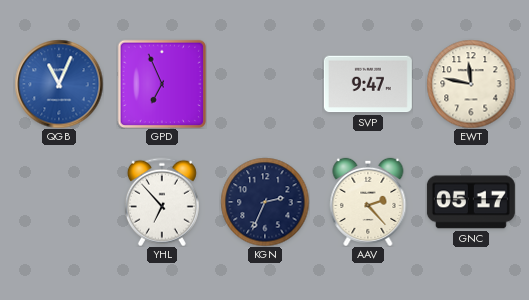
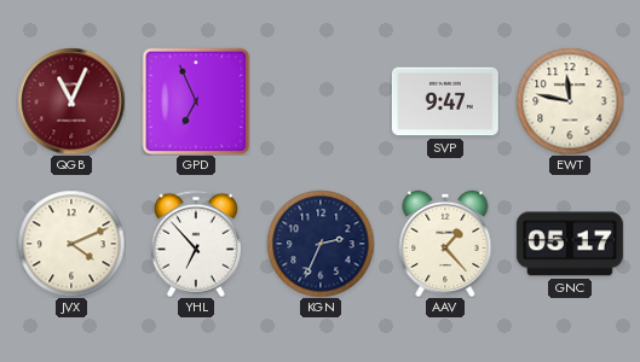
QGB dial: blue -> burgundy (71, 101)
JVX: none -> 4:11 (71, 244)
AAV: 2:23 -> 1:23 (445, 244)
